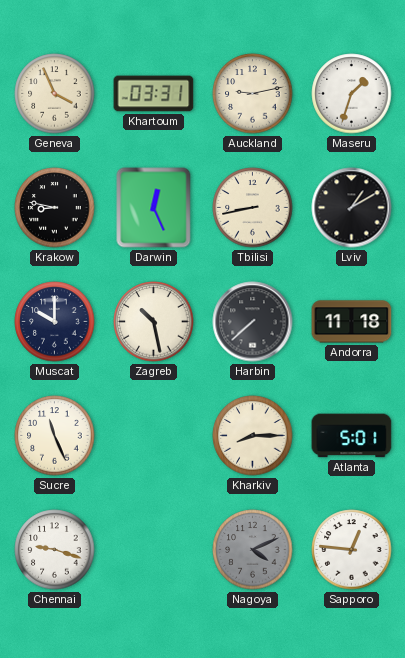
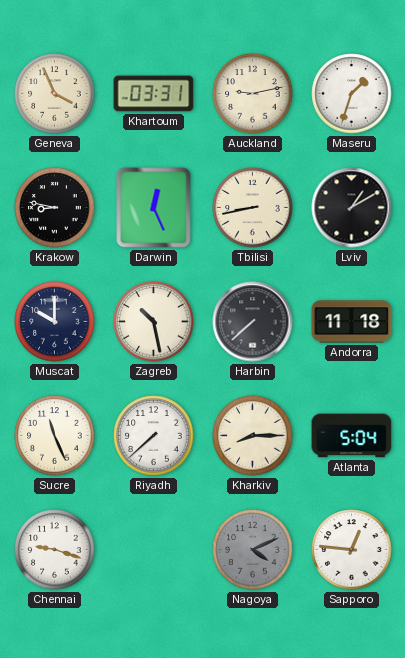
Riyadh: none -> 7:38 (154, 436)
Atlanta: 5:01 -> 5:04 (352, 436)
